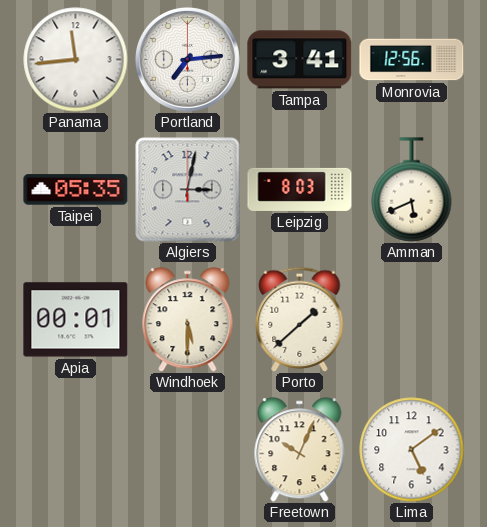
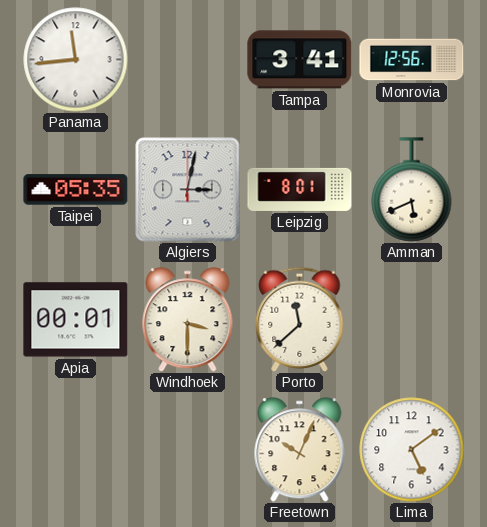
Portland: 7:14 -> none (187, 59)
Leipzig: 8:03 -> 8:01 (300, 189)
Windhoek: 5:30 -> 3:30 (188, 320)
Porto: 1:38 -> 11:38 (300, 319)
